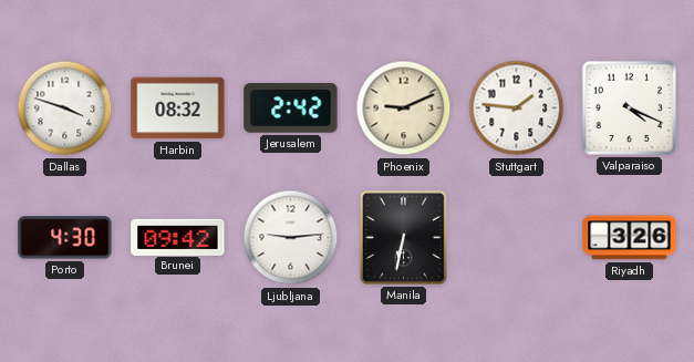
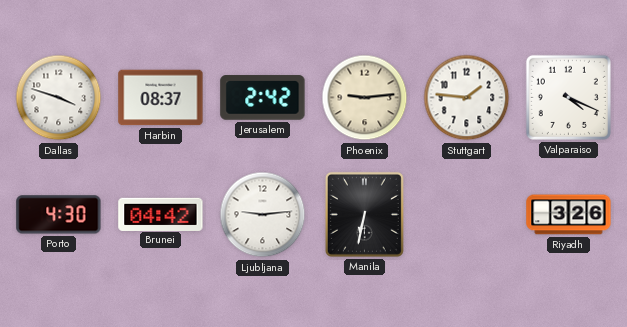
Harbin: 08:32 -> 08:37 (161, 98)
Phoenix: 9:11 -> 9:14 (365, 98)
Brunei: 09:42 -> 04:42 (161, 214)
